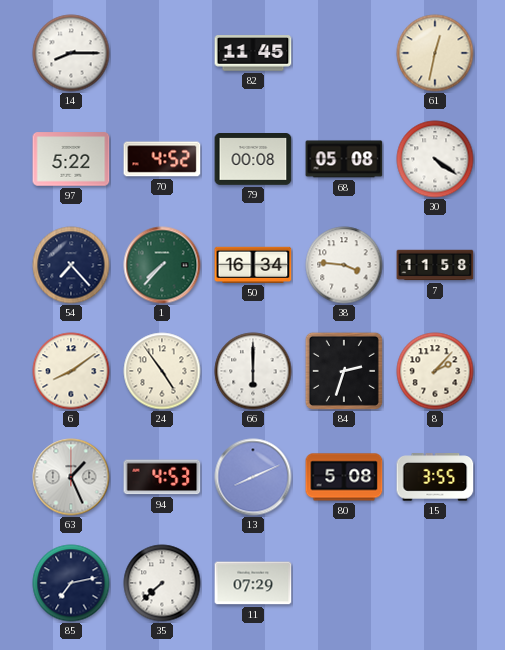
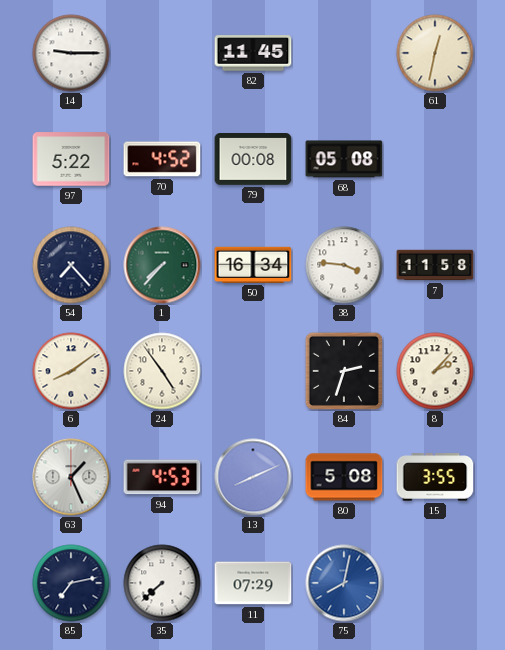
14: 8:15 -> 9:15 (71, 53)
30: 4:21 -> none (435, 159)
66: 6:00 -> none (253, 371)
75: none -> 8:02 (344, 583)
